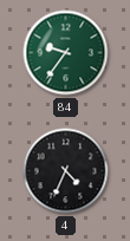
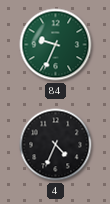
84: 9:36 -> 9:34 (56, 45)
